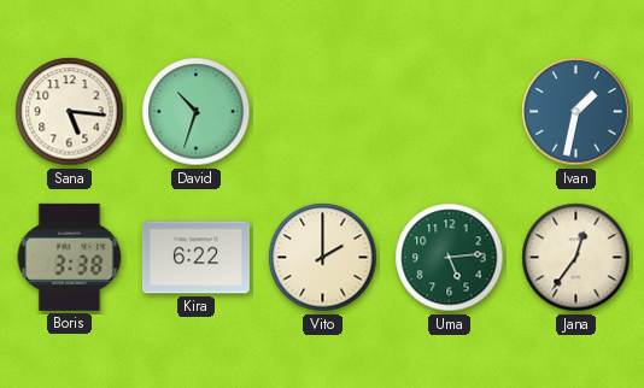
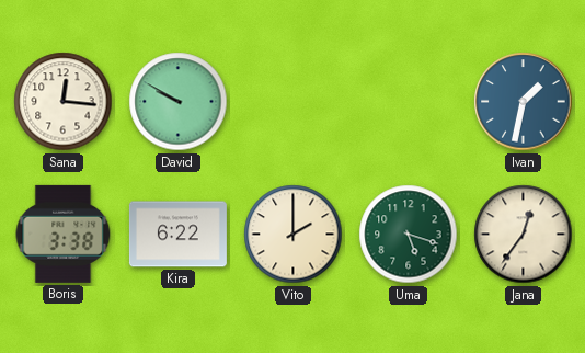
Sana: 5:16 -> 12:16 (64, 102)
David: 10:33 -> 9:50 (179, 102)
Uma: 5:14 -> 5:18 (409, 235)
